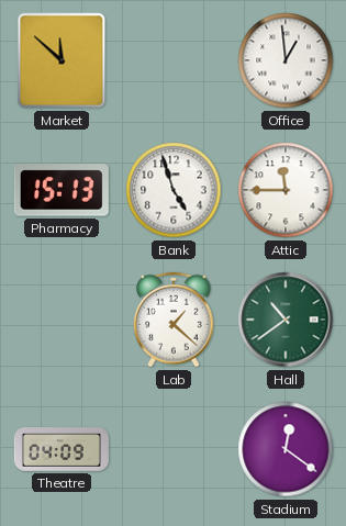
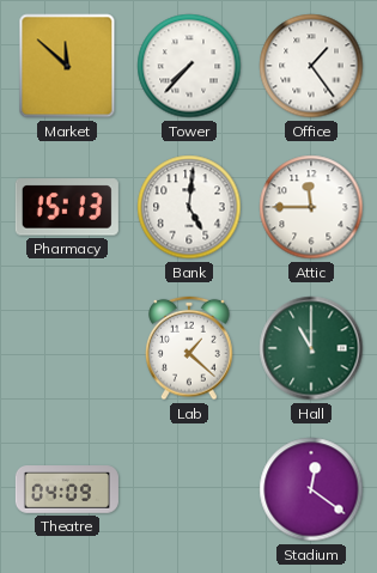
Tower: none -> 7:37 (189, 66)
Office: 12:59 -> 1:24 (311, 66)
Bank: 4:57 -> 5:01 (189, 207)
Hall: 10:39 -> 11:00 (311, 348)
